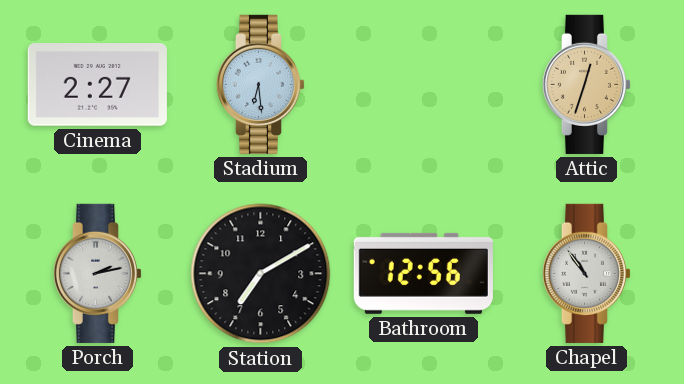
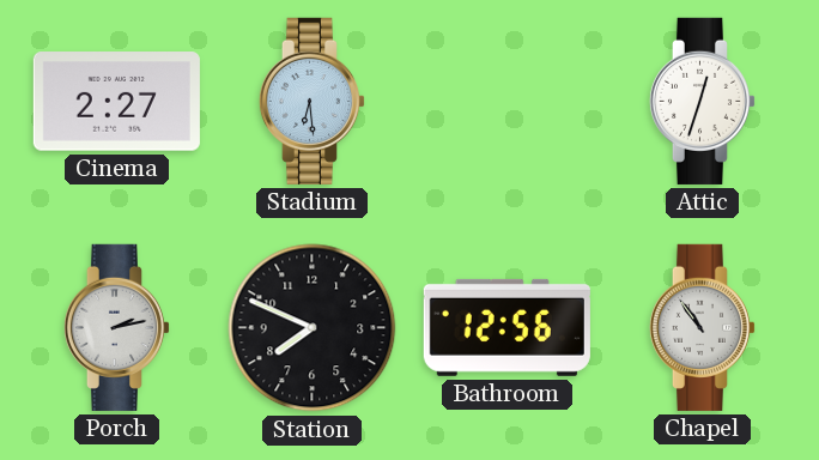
Attic dial: champagne -> white (702, 101)
Station: 7:10 -> 7:49 (313, 328)
